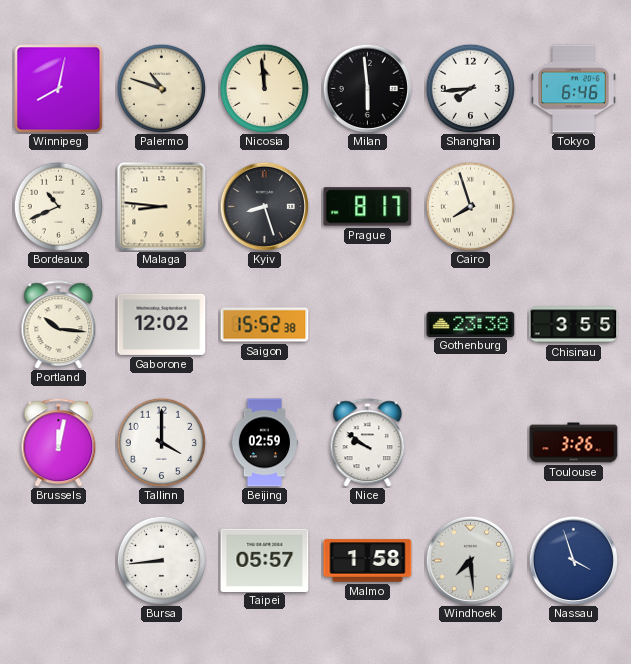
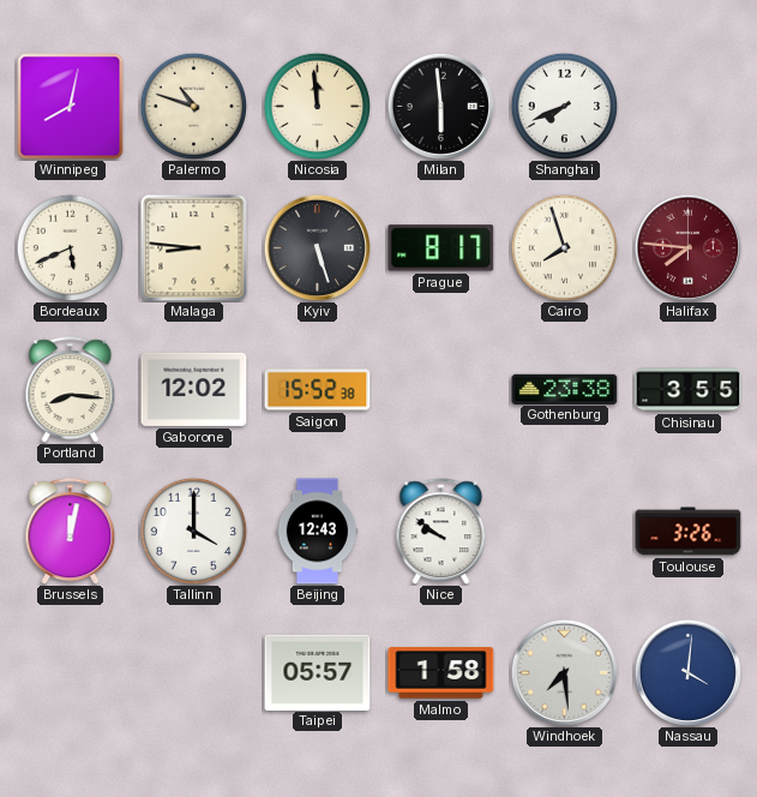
Shanghai: 7:44 -> 7:41 (564, 106)
Tokyo: 6:46 -> none (574, 89)
Bordeaux: 10:41 -> 5:41 (70, 247)
Kyiv: 8:27 -> 5:27 (317, 247)
Halifax: none -> 7:46 (687, 247)
Portland: 10:16 -> 8:16 (71, 390)
Beijing: 02:59 -> 12:43 (318, 532)
Bursa: 8:44 -> none (161, 560)
Nassau: 3:57 -> 4:01 (687, 672)
